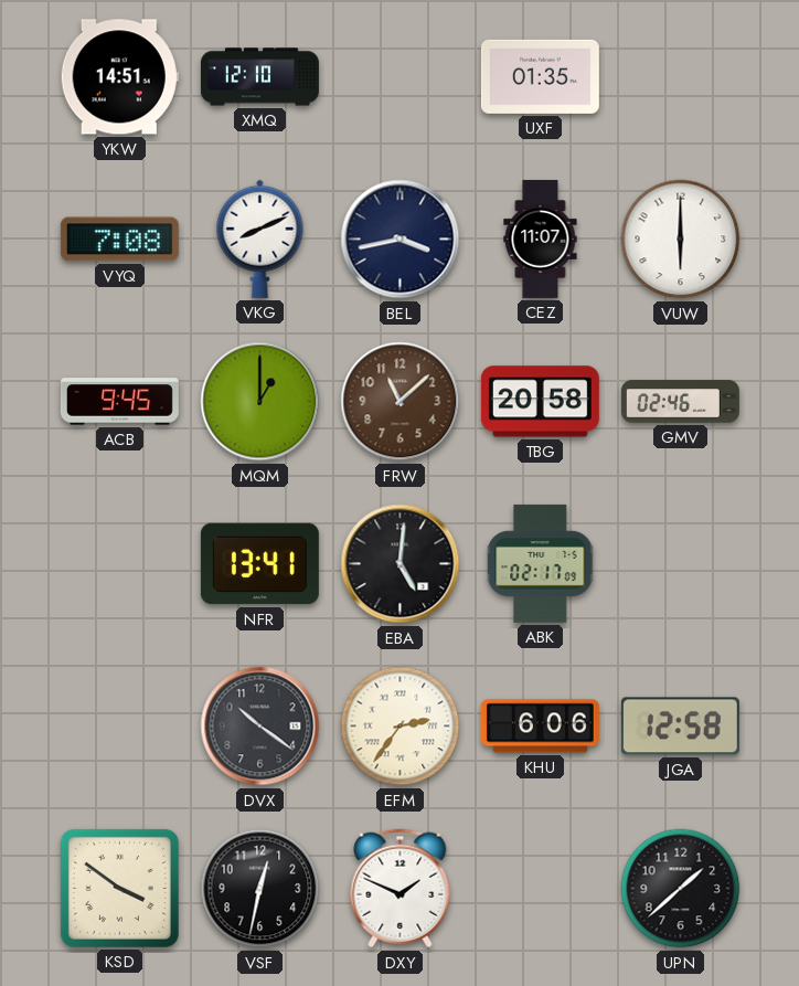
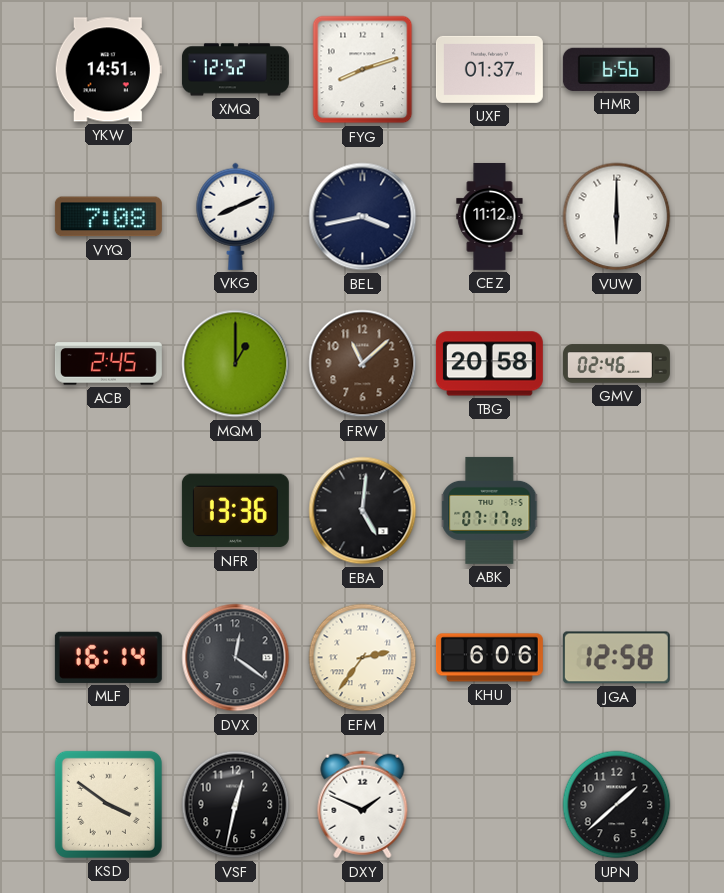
XMQ: 12:10 -> 12:52 (235, 70)
FYG: none -> 8:12 (363, 70)
UXF: 01:35 -> 01:37 (489, 69)
HMR: none -> 6:56 (616, 69)
CEZ: 11:07 -> 11:12 (490, 216)
ACB: 9:45 -> 2:45 (108, 364)
NFR: 13:41 -> 13:36 (235, 511)
ABK: 02:17 -> 07:17 (490, 510)
MLF: none -> 16:14 (108, 657)
DVX: 10:21 -> 12:21 (236, 658)
